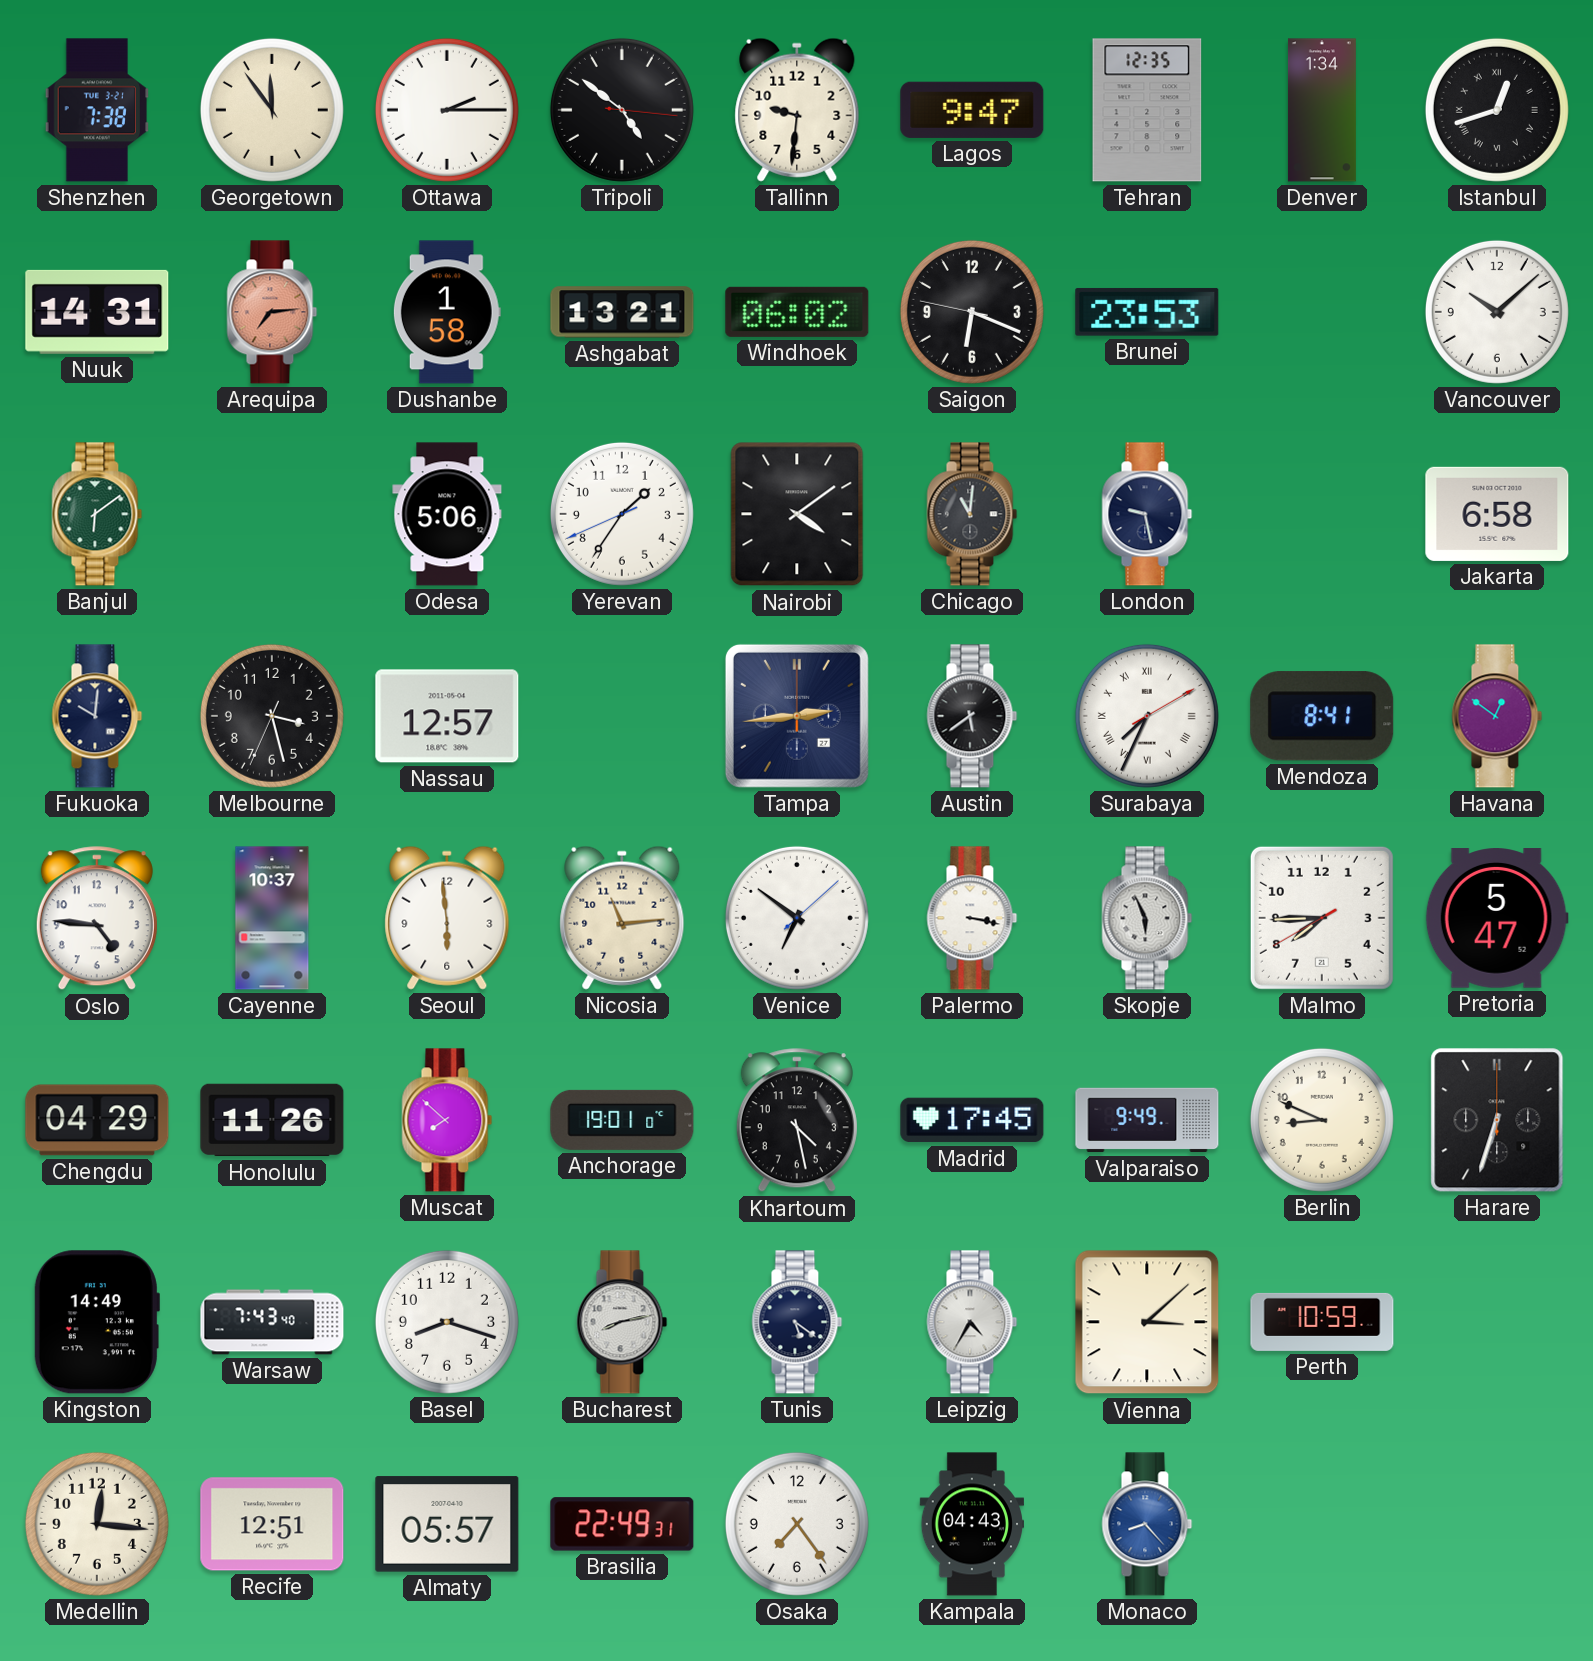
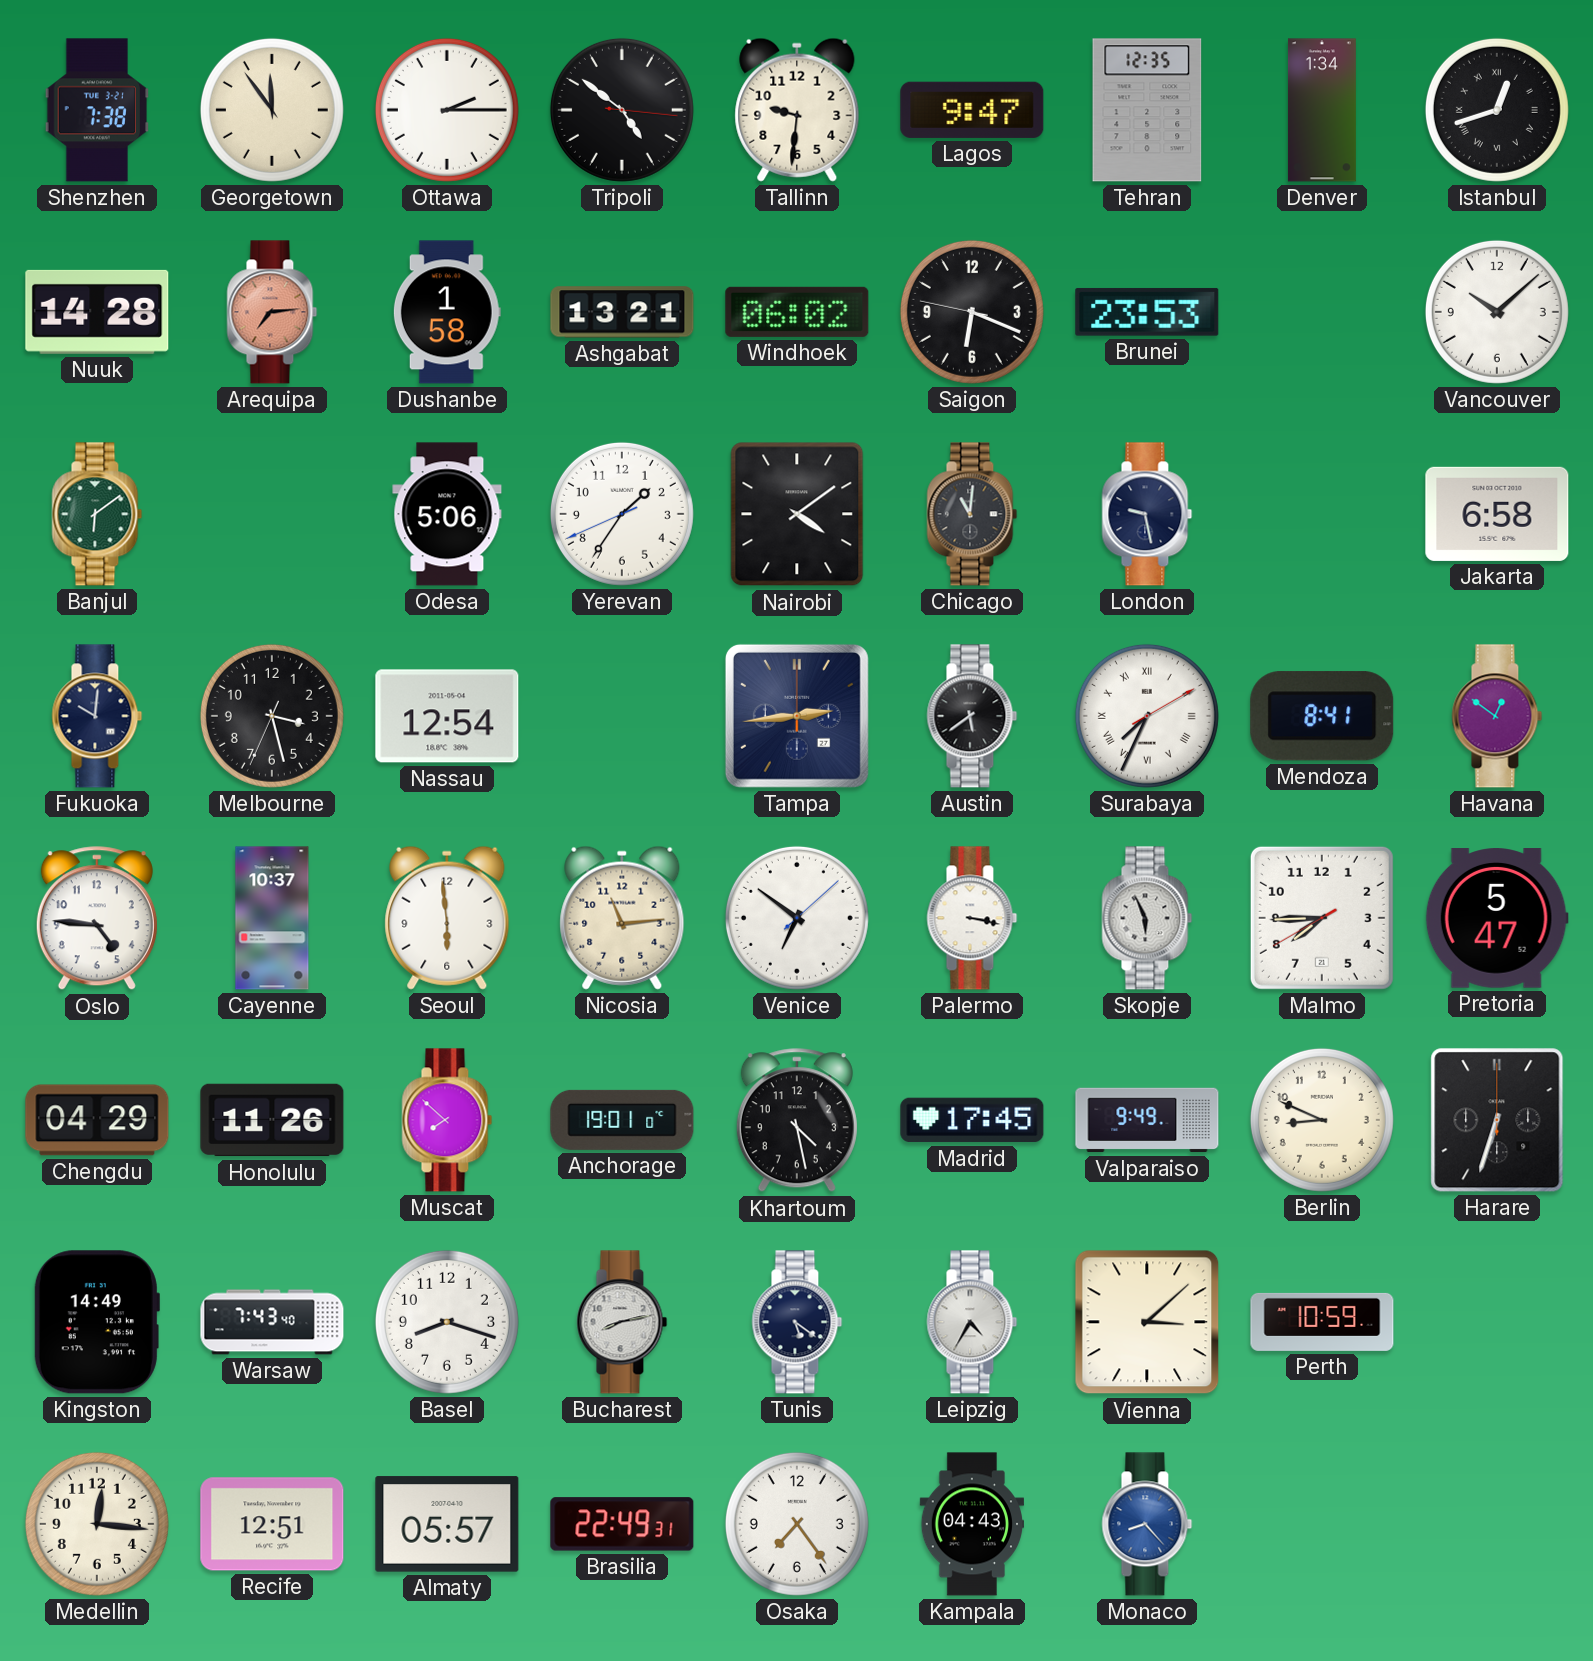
Nuuk: 14:31 -> 14:28 (97, 312)
Nassau: 12:57 -> 12:54 (447, 716)
